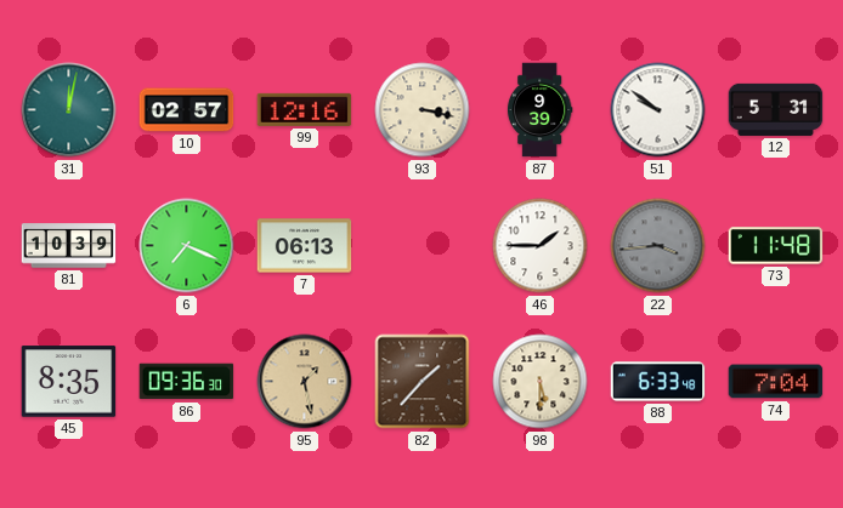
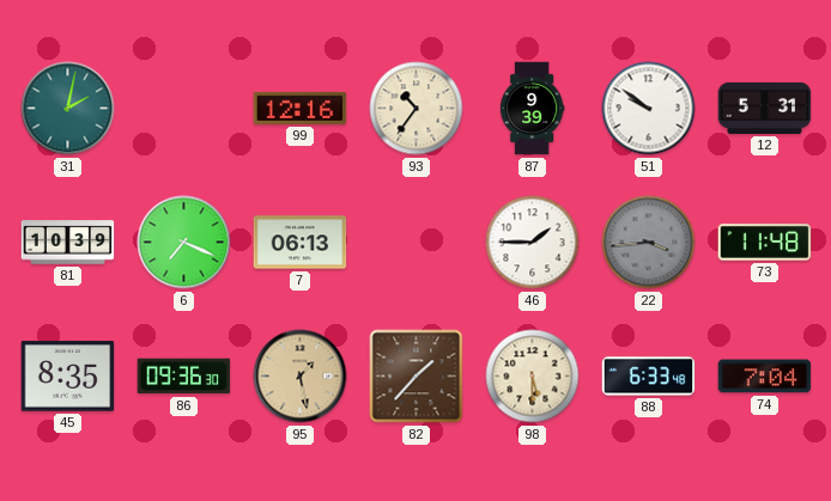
31: 12:02 -> 2:02 (68, 109)
10: 02:57 -> none (187, 110)
93: 3:17 -> 10:36 (417, 109)
